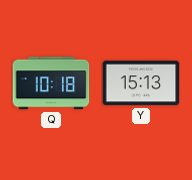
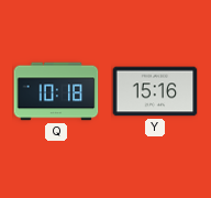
Y: 15:13 -> 15:16 (155, 91)
